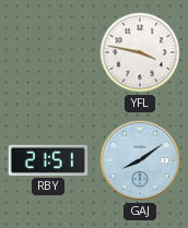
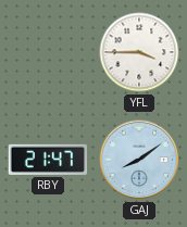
YFL: 3:47 -> 3:45 (139, 52)
RBY: 21:51 -> 21:47 (48, 160)
